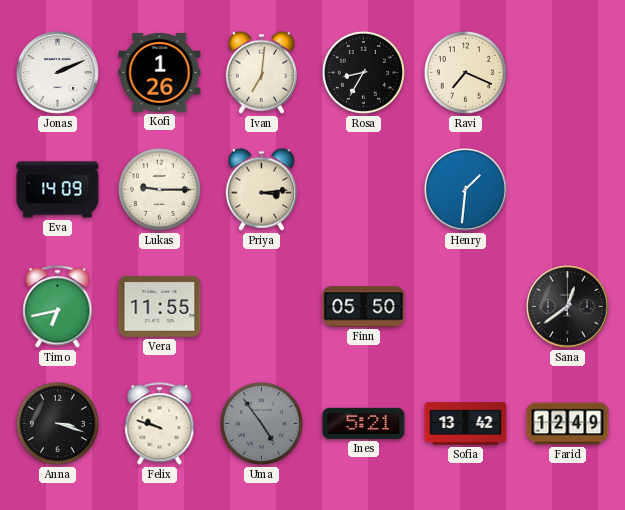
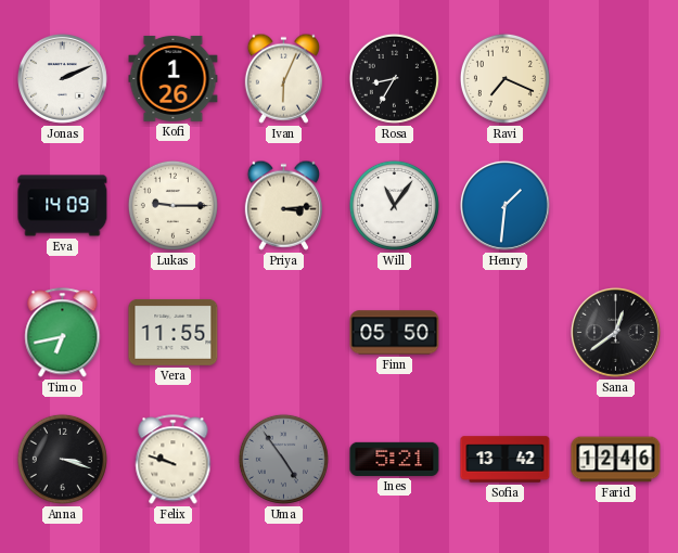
Ivan: 7:01 -> 6:04 (283, 78)
Will: none -> 11:06 (394, 205)
Farid: 12:49 -> 12:46 (616, 460)
